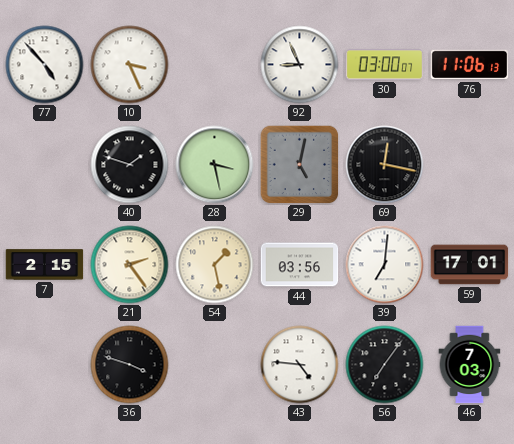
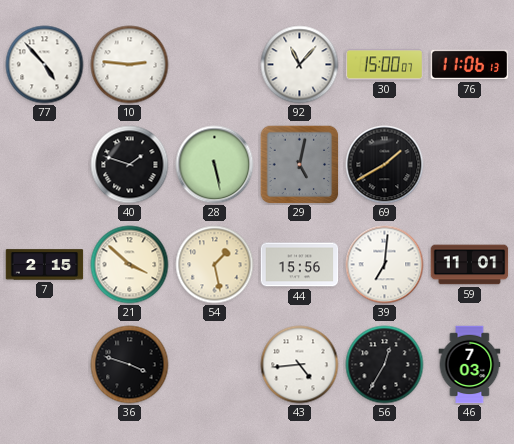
10: 3:26 -> 2:46 (130, 65)
92: 8:56 -> 11:07 (300, 65)
30: 03:00 -> 15:00 (385, 65)
28: 3:28 -> 5:28 (215, 165)
69: 12:17 -> 1:40 (385, 165)
21: 2:24 -> 3:52 (130, 265)
44: 03:56 -> 15:56 (300, 265)
59: 17:01 -> 11:01 (470, 265)
43: 4:46 -> 4:44 (300, 365)
56: 7:06 -> 12:35 (385, 365)
